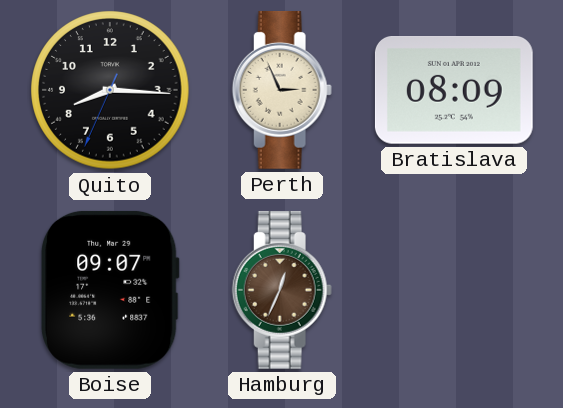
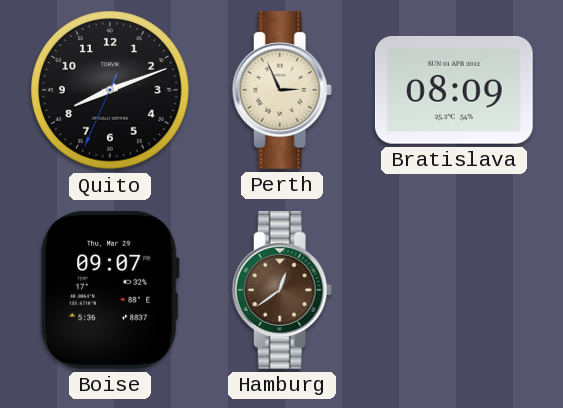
Quito: 8:15 -> 8:11 (110, 90)
Hamburg: 12:34 -> 12:39 (282, 290)
